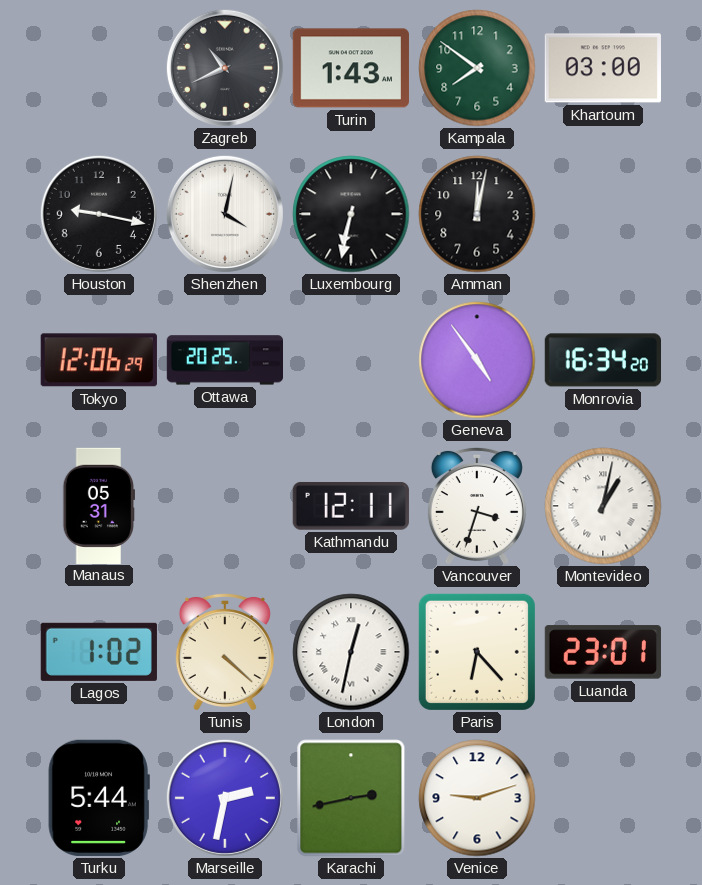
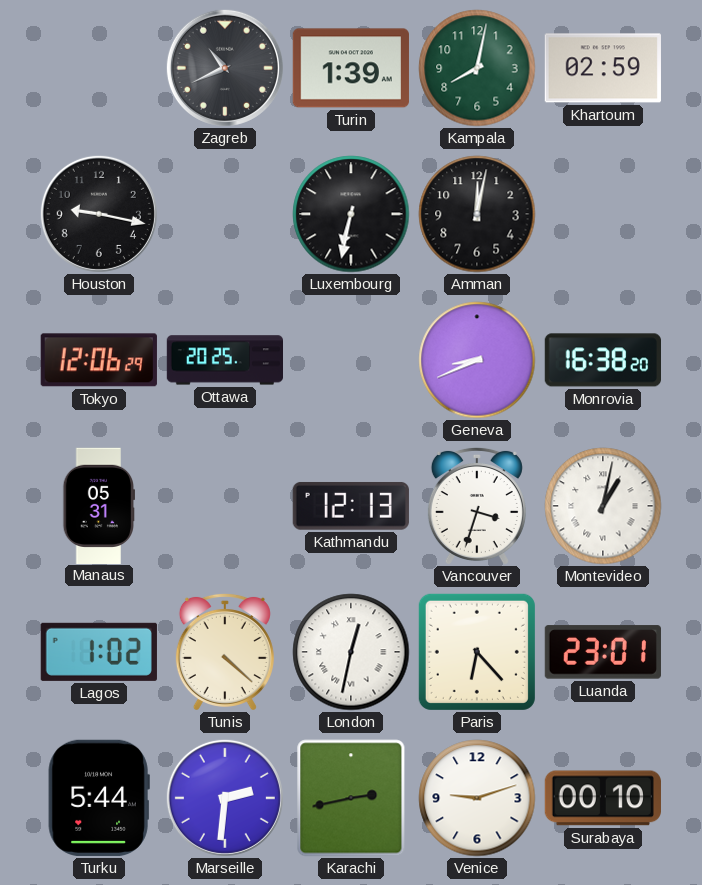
Turin: 1:43 -> 1:39 (351, 68)
Kampala: 7:51 -> 8:02 (477, 68)
Khartoum: 03:00 -> 02:59 (603, 68)
Shenzhen: 4:02 -> none (225, 214)
Geneva: 4:54 -> 8:41 (477, 360)
Monrovia: 16:34 -> 16:38 (602, 360)
Kathmandu: 12:11 -> 12:13 (351, 506)
Marseille: 2:32 -> 2:31 (225, 798)
Surabaya: none -> 00:10 (603, 798)
